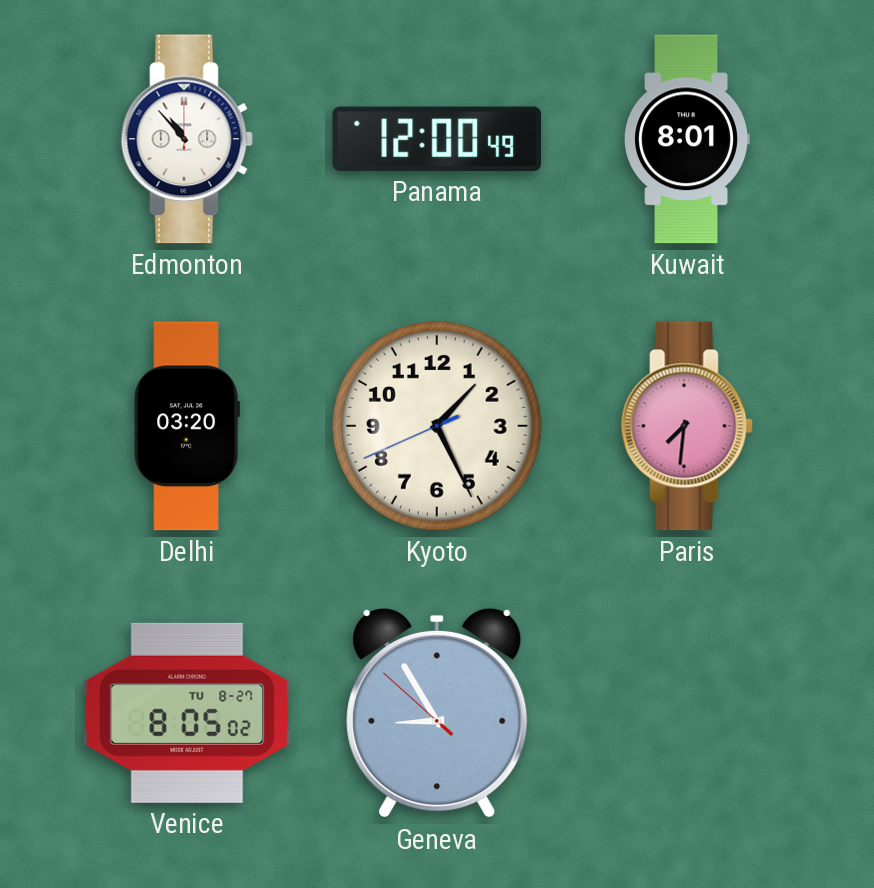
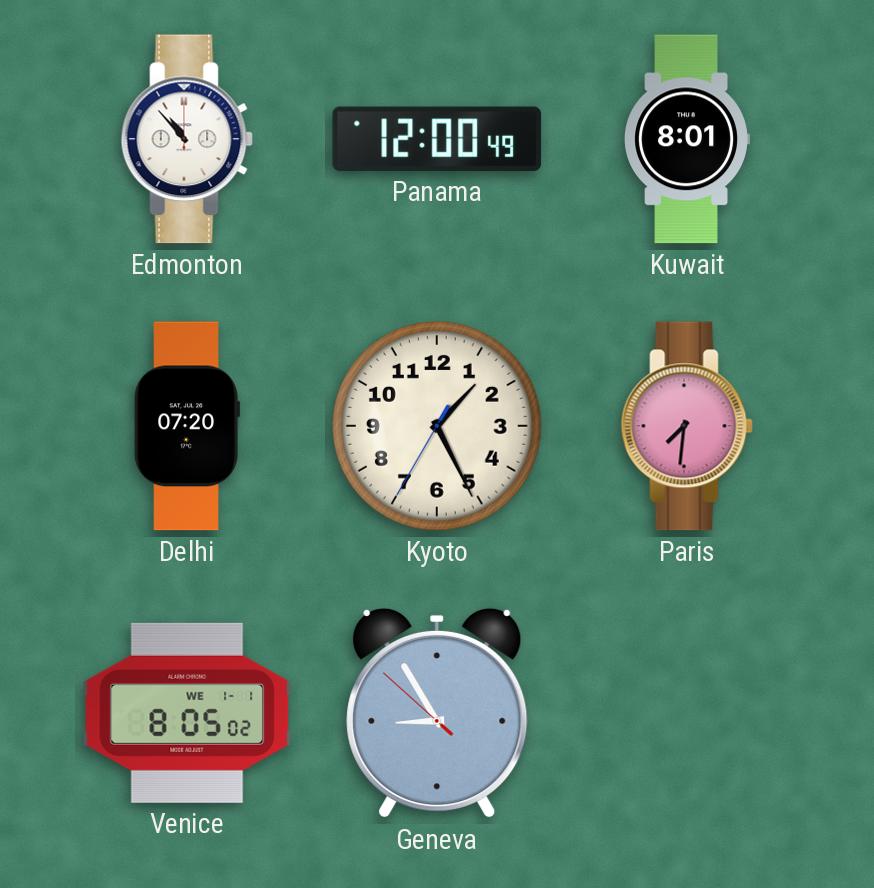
Delhi: 03:20 -> 07:20 (187, 426)
Kyoto: 1:25:41 -> 1:25:35 (438, 427)
Venice date: TU 8-27 -> WE 1-1 (187, 713)
